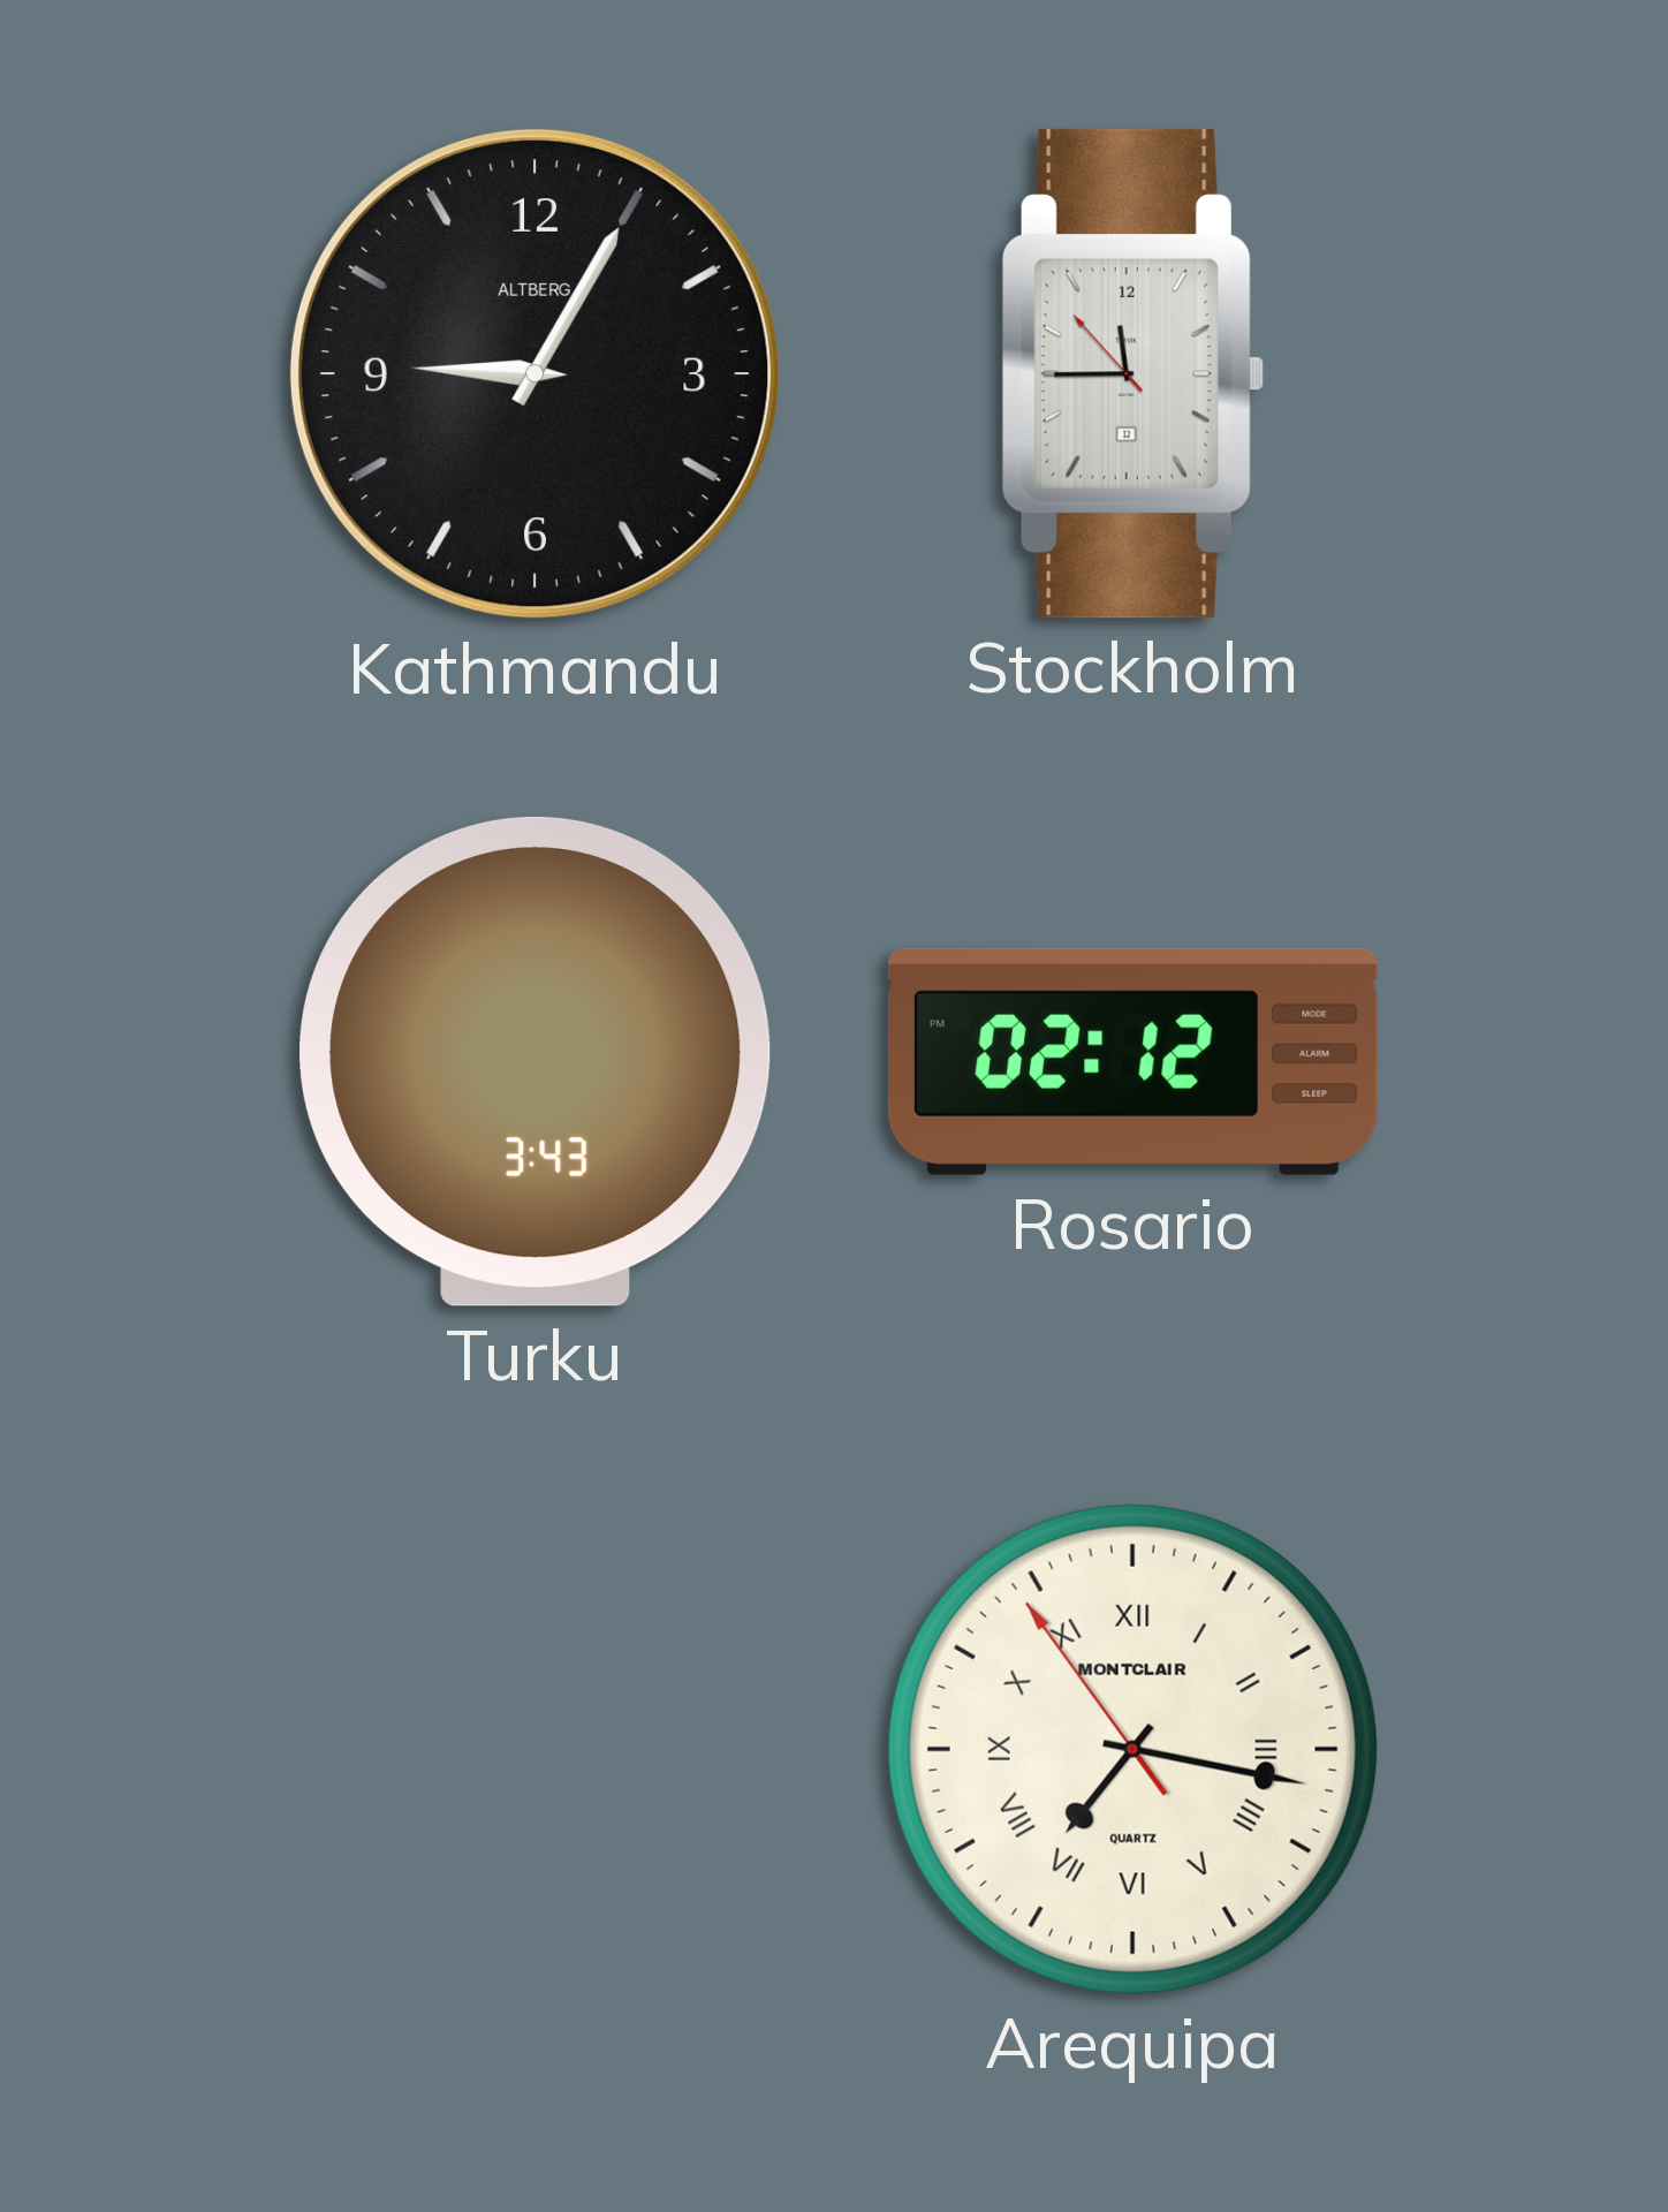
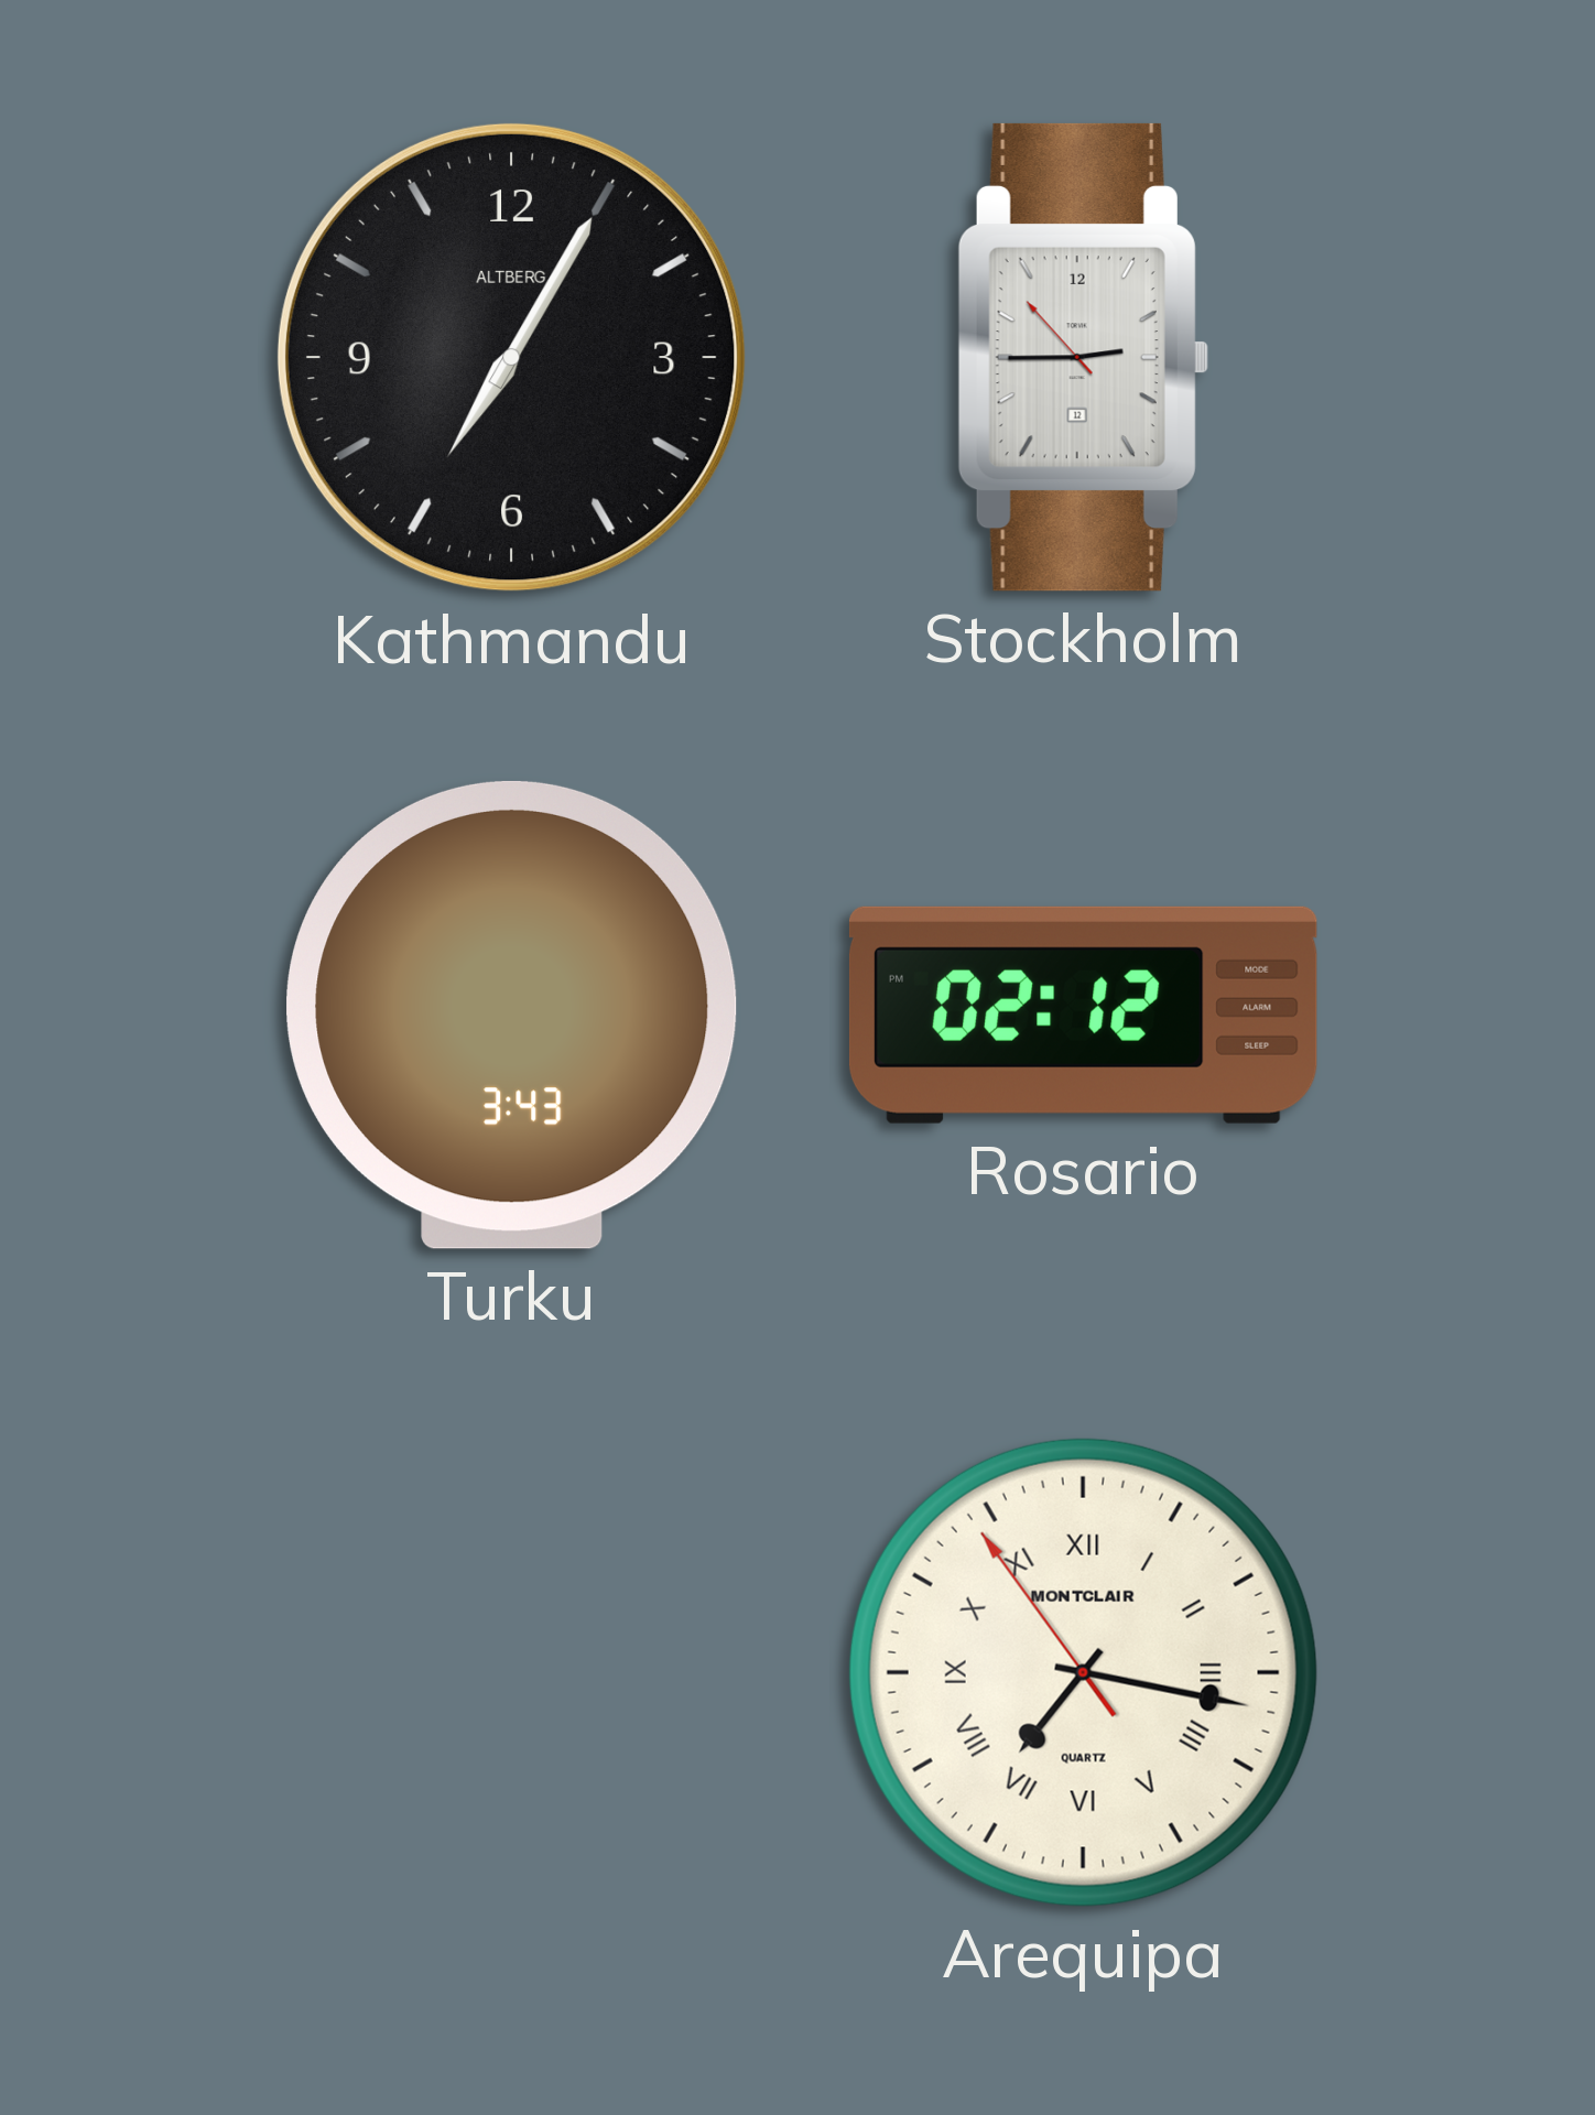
Kathmandu: 9:05 -> 7:05 (511, 357)
Stockholm: 11:44 -> 2:44 (1083, 357)
